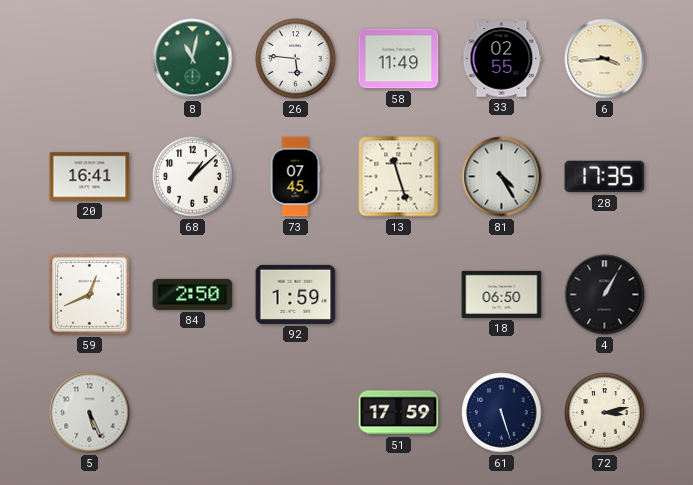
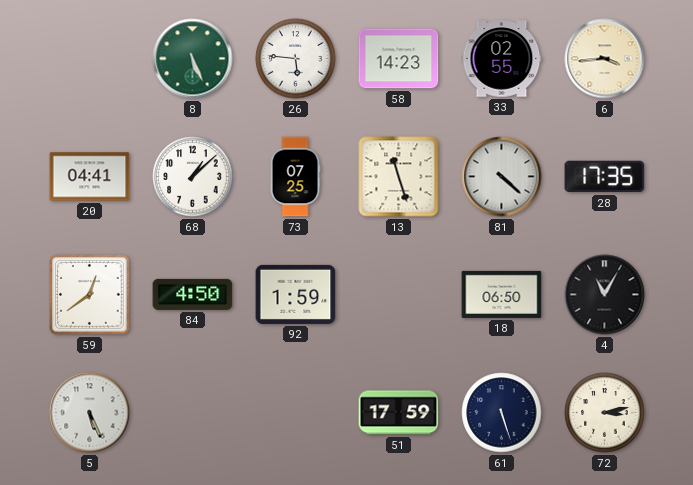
8: 11:02 -> 5:26 (193, 59)
58: 11:49 -> 14:23 (399, 59)
20: 16:41 -> 04:41 (90, 177)
73: 07:45 -> 07:25 (295, 177)
81: 4:25 -> 4:22 (502, 177)
59: 12:41 -> 12:39 (90, 295)
84: 2:50 -> 4:50 (193, 294)
4: 1:05 -> 11:05 (605, 295)
